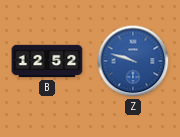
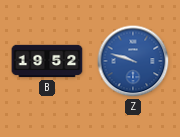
B: 12:52 -> 19:52 (47, 61)
